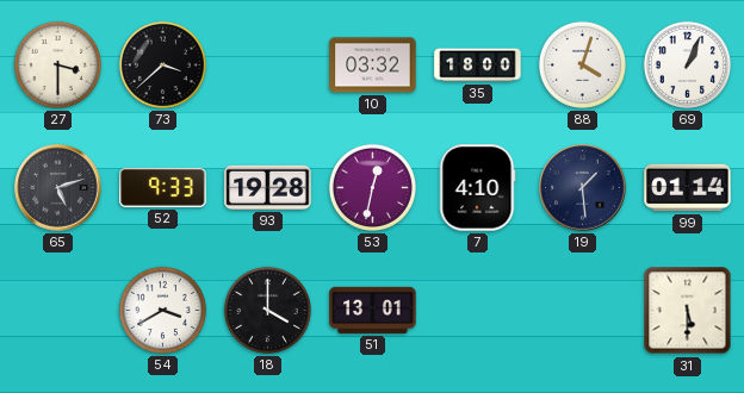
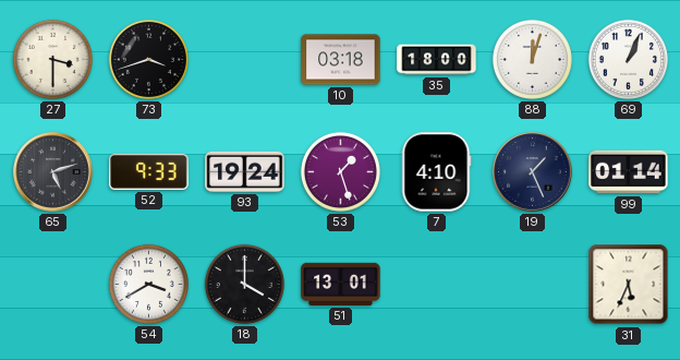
73: 3:38 -> 3:42 (148, 59)
10: 03:32 -> 03:18 (341, 60)
88: 4:03 -> 12:03 (532, 59)
93: 19:28 -> 19:24 (245, 171)
53: 12:32 -> 1:27 (340, 171)
19: 1:29 -> 1:26 (533, 172)
31: 5:30 -> 5:34 (629, 285)
